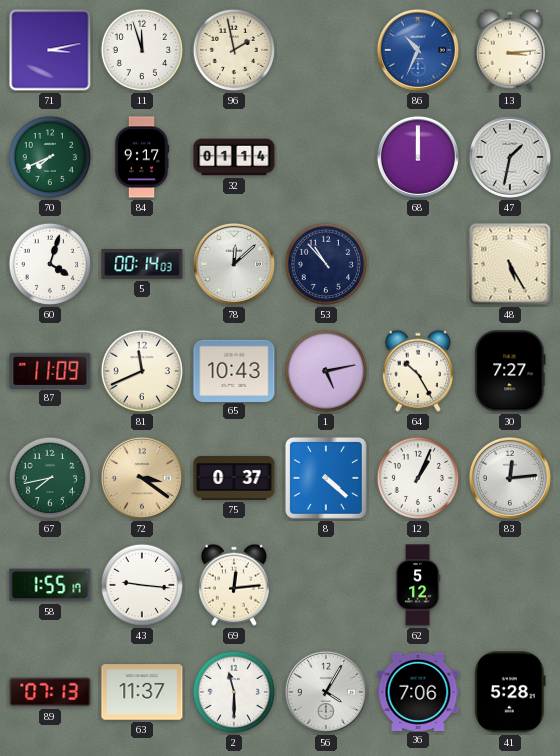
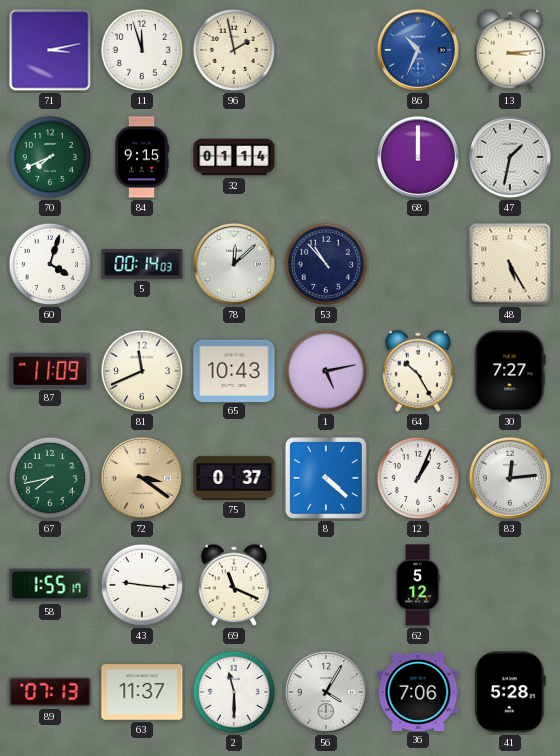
84: 9:17 -> 9:15 (142, 157)
69: 12:14 -> 11:19 (234, 585)
